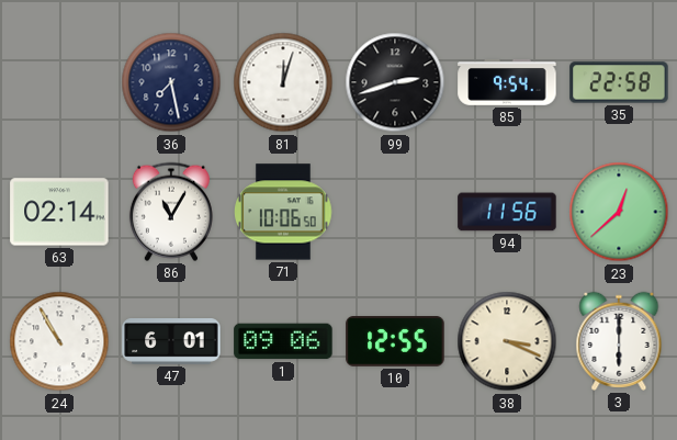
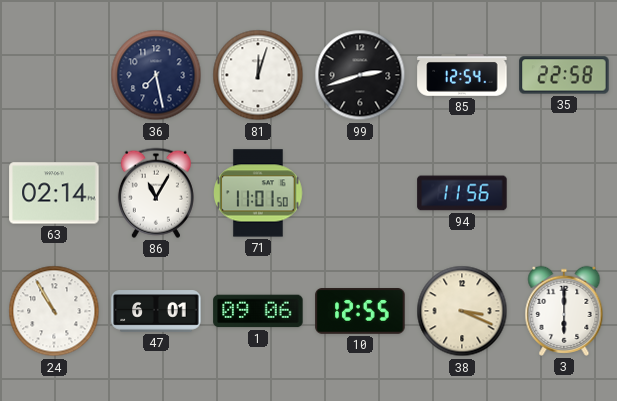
85: 9:54 -> 12:54 (462, 76)
71: 10:06 -> 11:01 (258, 193)
23: 12:38 -> none (619, 212)
